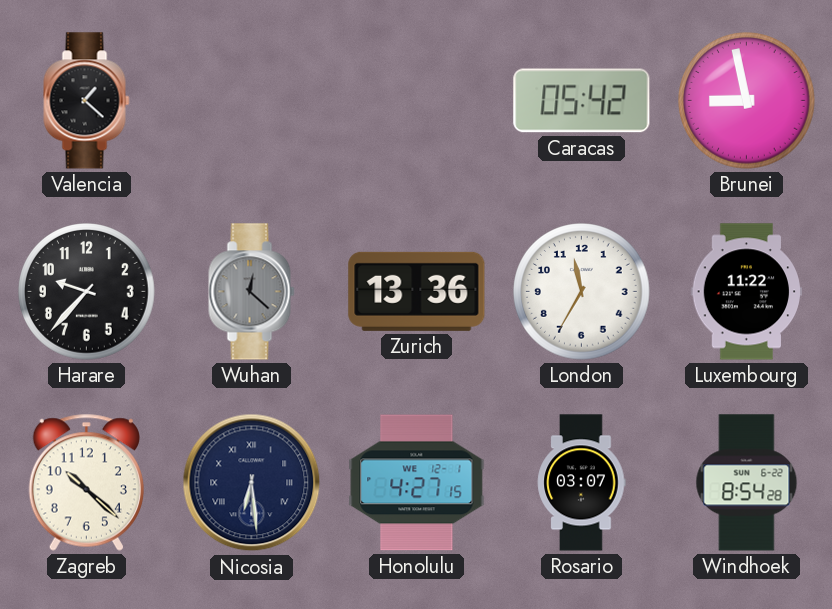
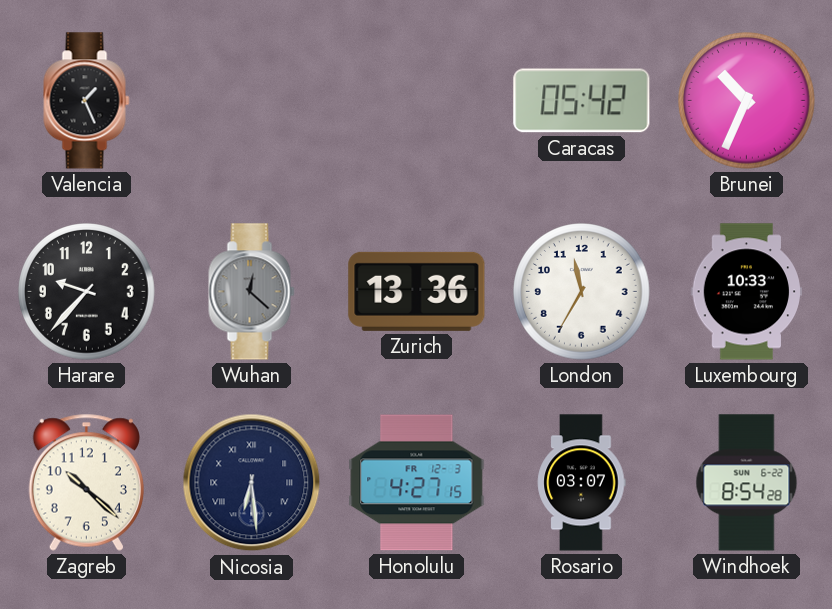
Valencia: 1:22 -> 1:26 (87, 101)
Brunei: 8:58 -> 10:34 (747, 101)
Luxembourg: 11:22 -> 10:33 (747, 292)
Honolulu date: WE 12-1 -> FR 12-3 (417, 483)
